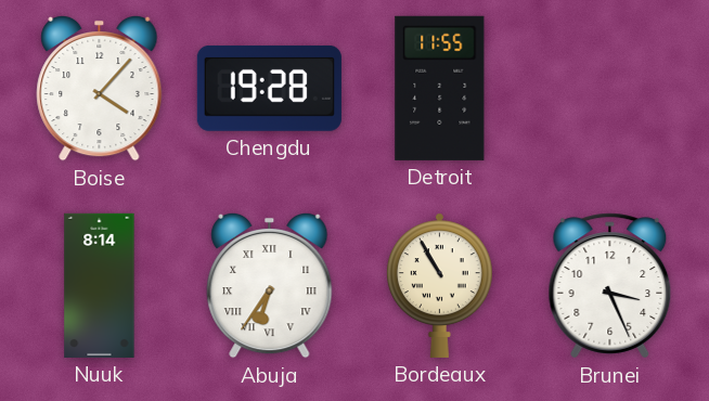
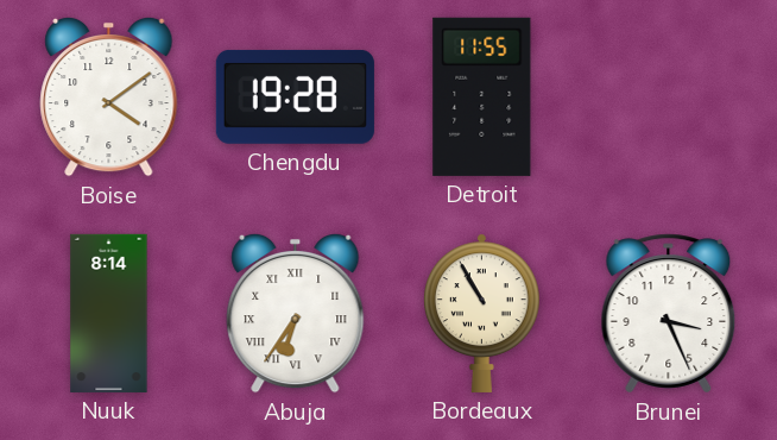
Boise: 4:07 -> 4:09 (109, 96)
